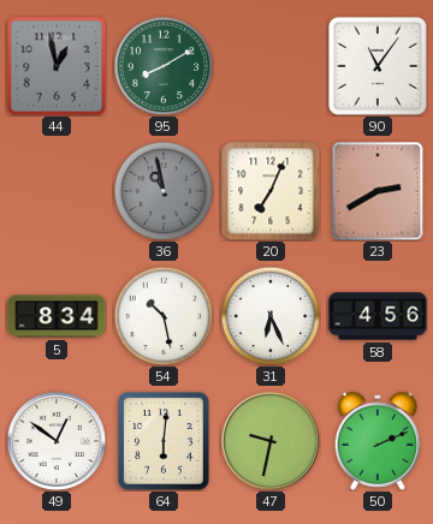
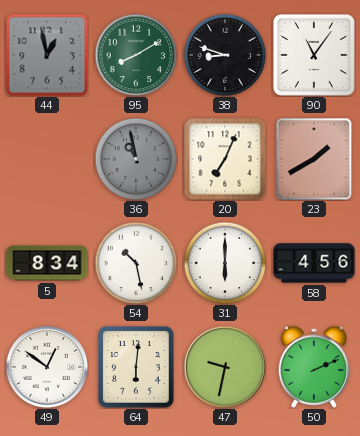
38: none -> 8:48 (225, 55)
23: 2:40 -> 1:40 (314, 159)
31: 6:26 -> 6:00 (225, 263)
